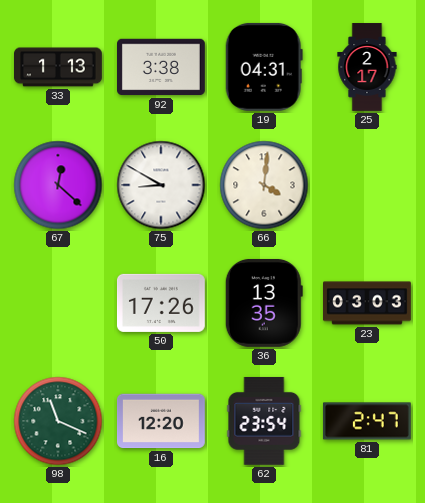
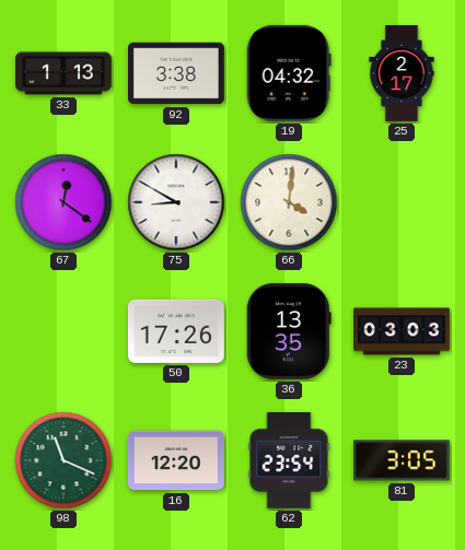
19: 04:31 -> 04:32 (289, 73)
67: 12:22 -> 12:21 (63, 202)
81: 2:47 -> 3:05 (402, 460)
